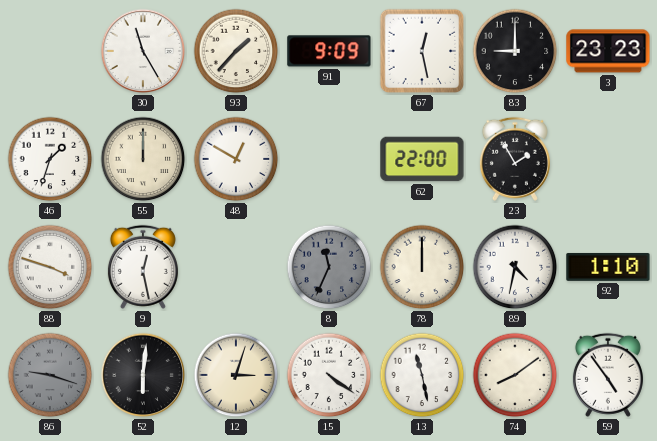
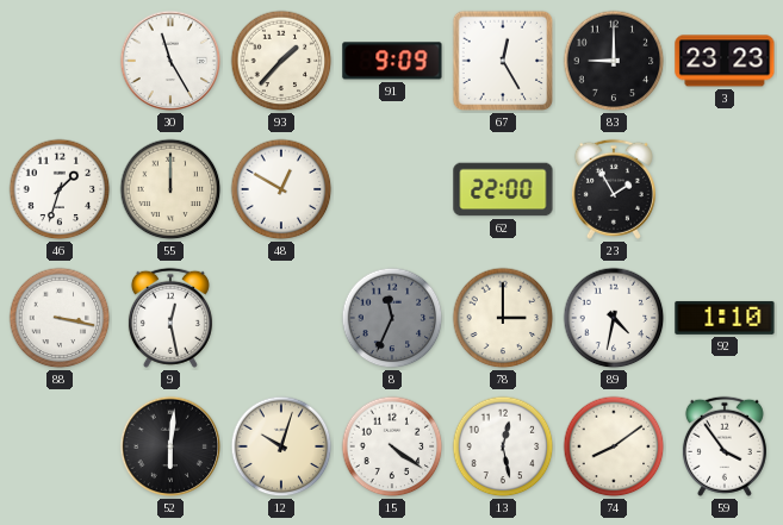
67: 12:28 -> 12:25 (503, 61)
88: 3:48 -> 3:17 (60, 318)
78: 12:00 -> 3:00 (503, 318)
86: 9:18 -> none (50, 375)
12: 3:03 -> 10:03 (281, 446)
13: 11:28 -> 12:28 (503, 446)
59: 4:54 -> 3:54 (725, 446)
